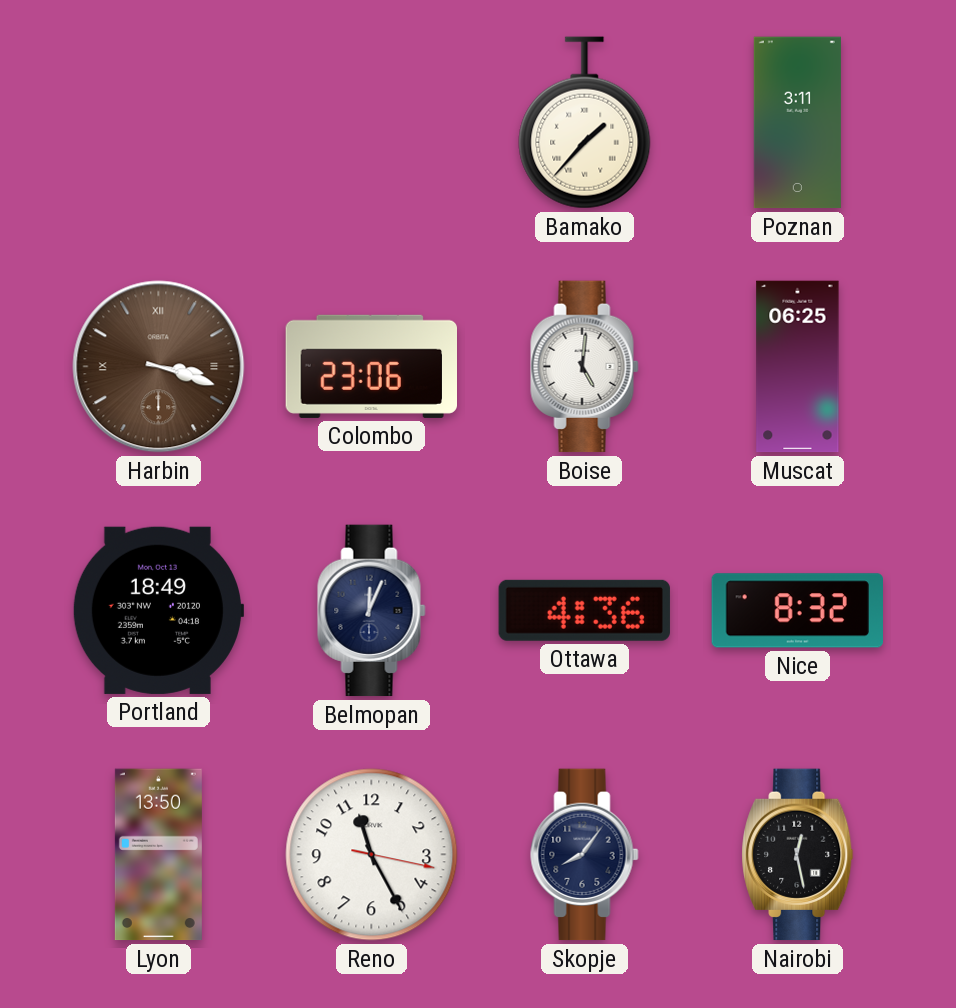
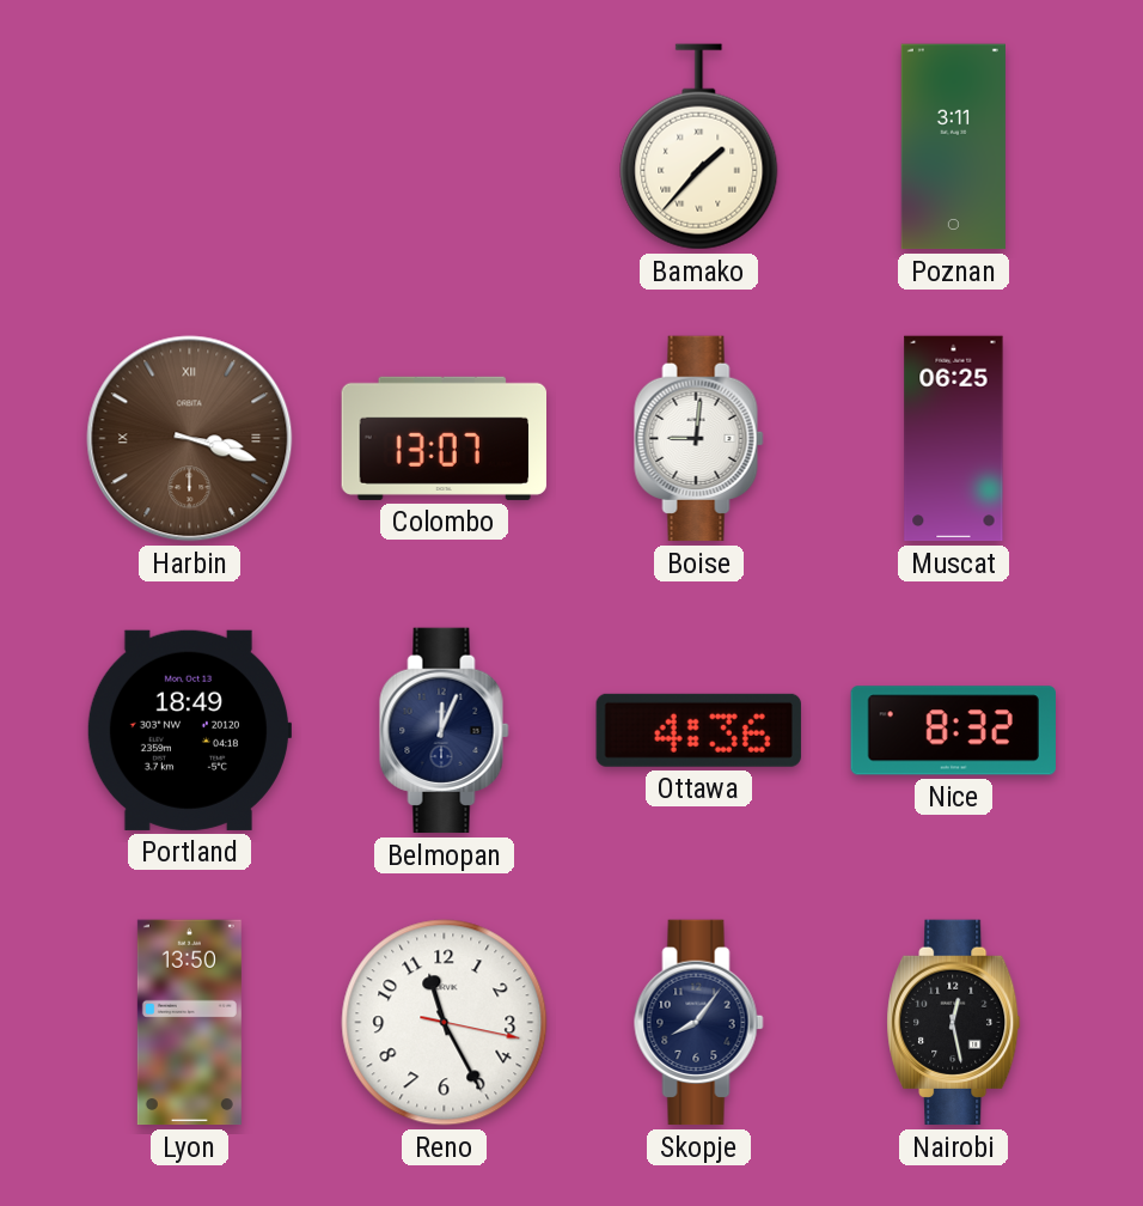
Colombo: 23:06 -> 13:07 (444, 438)
Boise: 5:01 -> 9:01 (699, 439)
